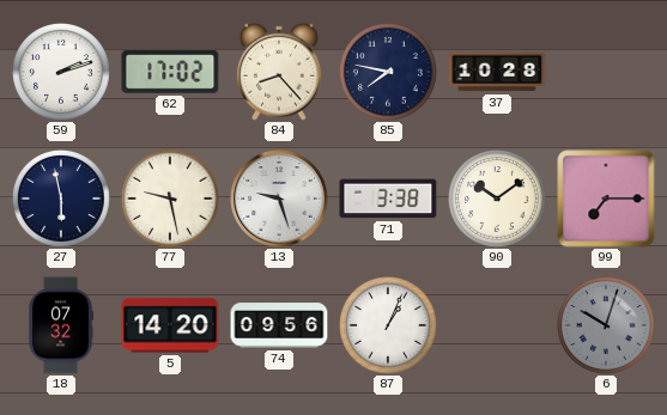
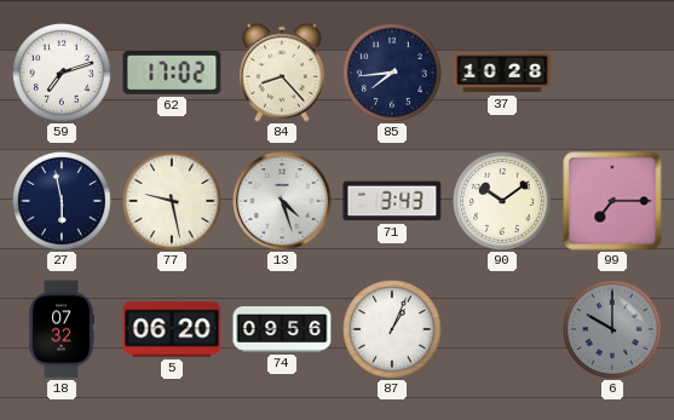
59: 2:12 -> 7:12 (63, 74)
85: 7:47 -> 7:44 (393, 74)
13: 9:27 -> 4:27 (282, 201)
71: 3:38 -> 3:43 (392, 201)
5: 14:20 -> 06:20 (172, 329)
6: 10:03 -> 10:00 (613, 330)
